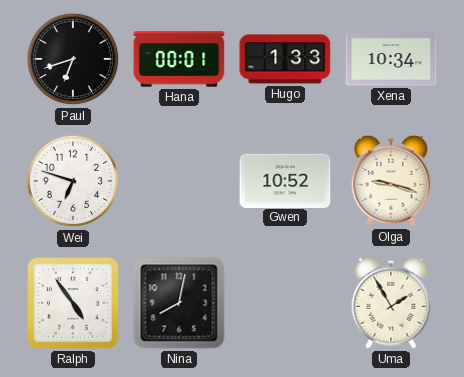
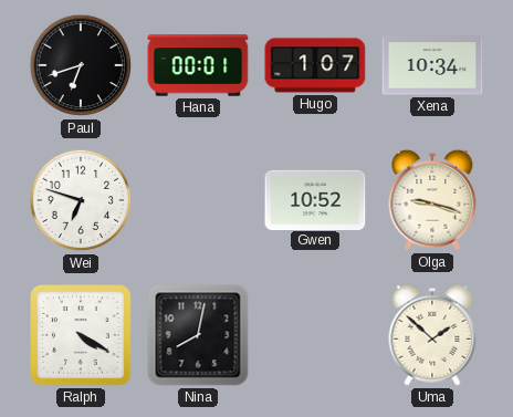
Hugo: 1:33 -> 1:07 (315, 65)
Ralph: 4:54 -> 4:20 (82, 336)
Uma: 1:55 -> 1:52 (432, 335)
